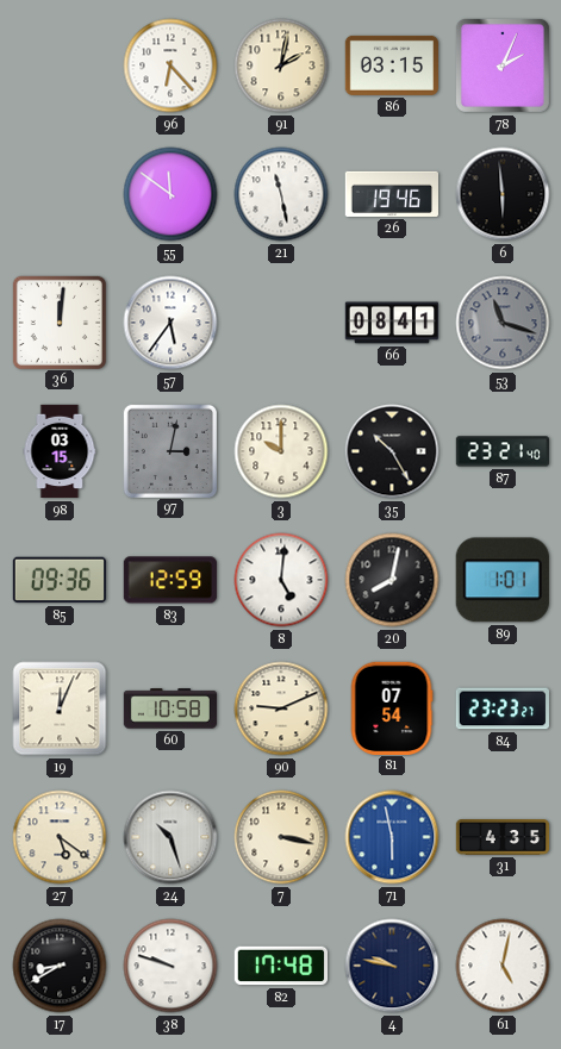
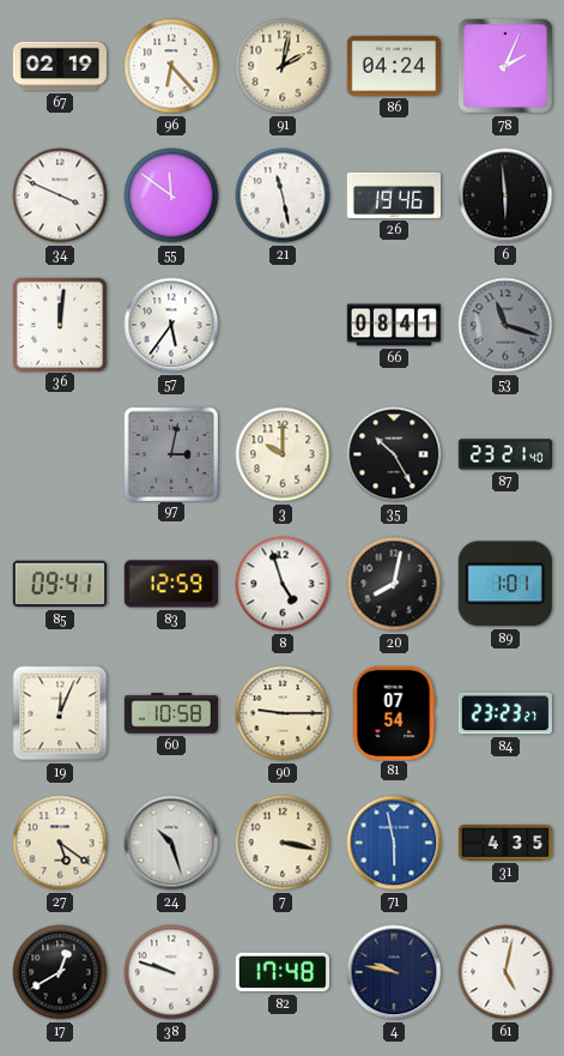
67: none -> 02:19 (59, 66)
86: 03:15 -> 04:24 (393, 66)
34: none -> 3:49 (60, 195)
98: 03:15 -> none (60, 451)
85: 09:36 -> 09:41 (59, 584)
8: 5:01 -> 4:57 (283, 584)
90: 9:11 -> 9:15 (283, 713)
17: 8:40 -> 12:40 (60, 972)
